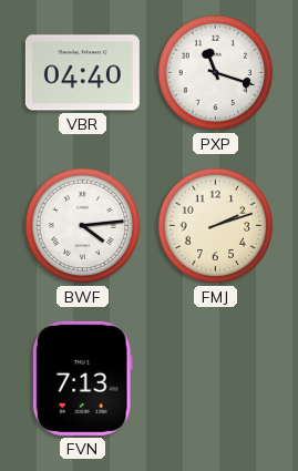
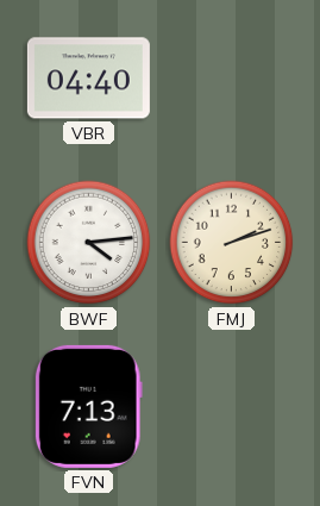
PXP: 11:18 -> none (216, 73)
